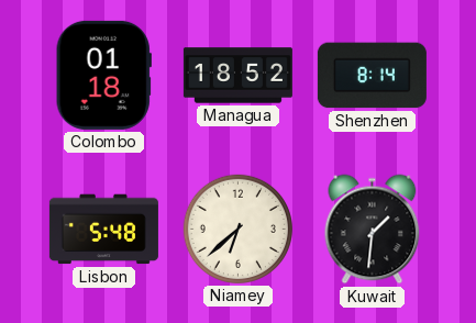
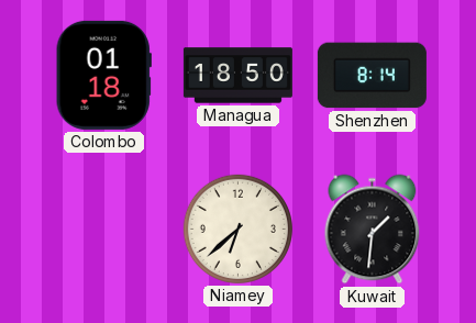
Managua: 18:52 -> 18:50 (237, 76)
Lisbon: 5:48 -> none (103, 230)
